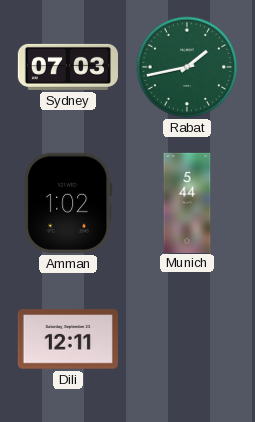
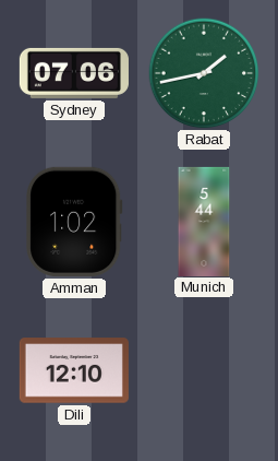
Sydney: 07:03 -> 07:06 (74, 73)
Dili: 12:11 -> 12:10 (74, 370)
